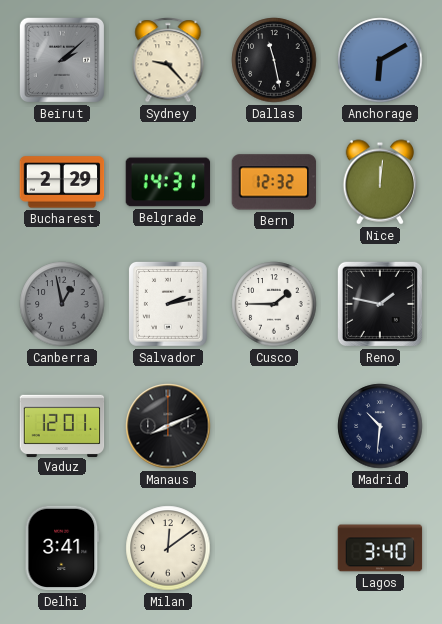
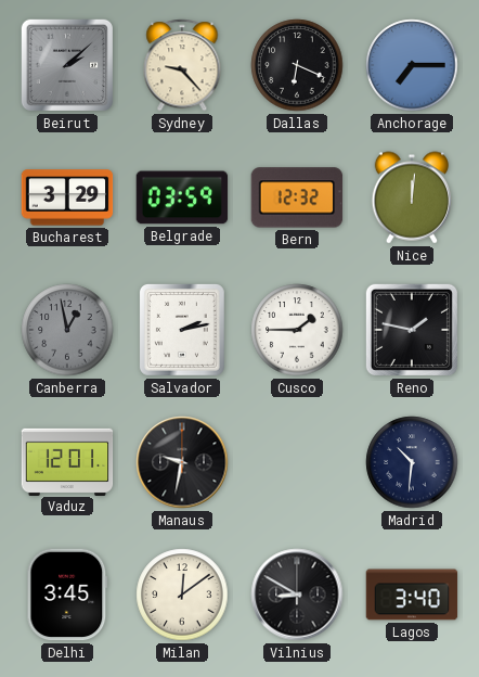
Dallas: 11:28 -> 6:19 (297, 65)
Anchorage: 6:10 -> 7:15 (412, 65)
Bucharest: 2:29 -> 3:29 (67, 197)
Belgrade: 14:31 -> 03:59 (182, 197)
Manaus: 8:11 -> 9:32 (182, 462)
Delhi: 3:41 -> 3:45 (67, 595)
Vilnius: none -> 8:50 (297, 595)
